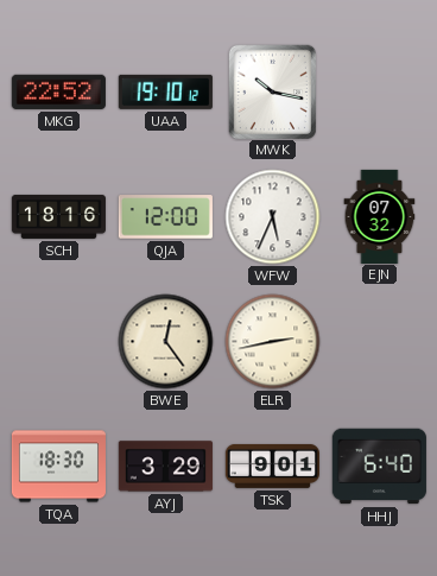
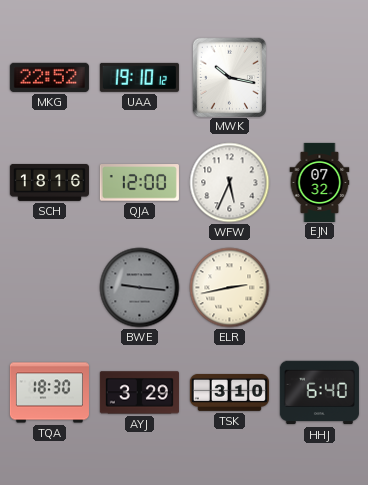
BWE: 12:24 -> 9:16 (140, 288)
BWE dial: cream -> grey (140, 288)
TSK: 9:01 -> 3:10 (229, 392)
